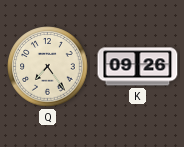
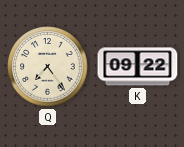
K: 09:26 -> 09:22 (138, 67)
